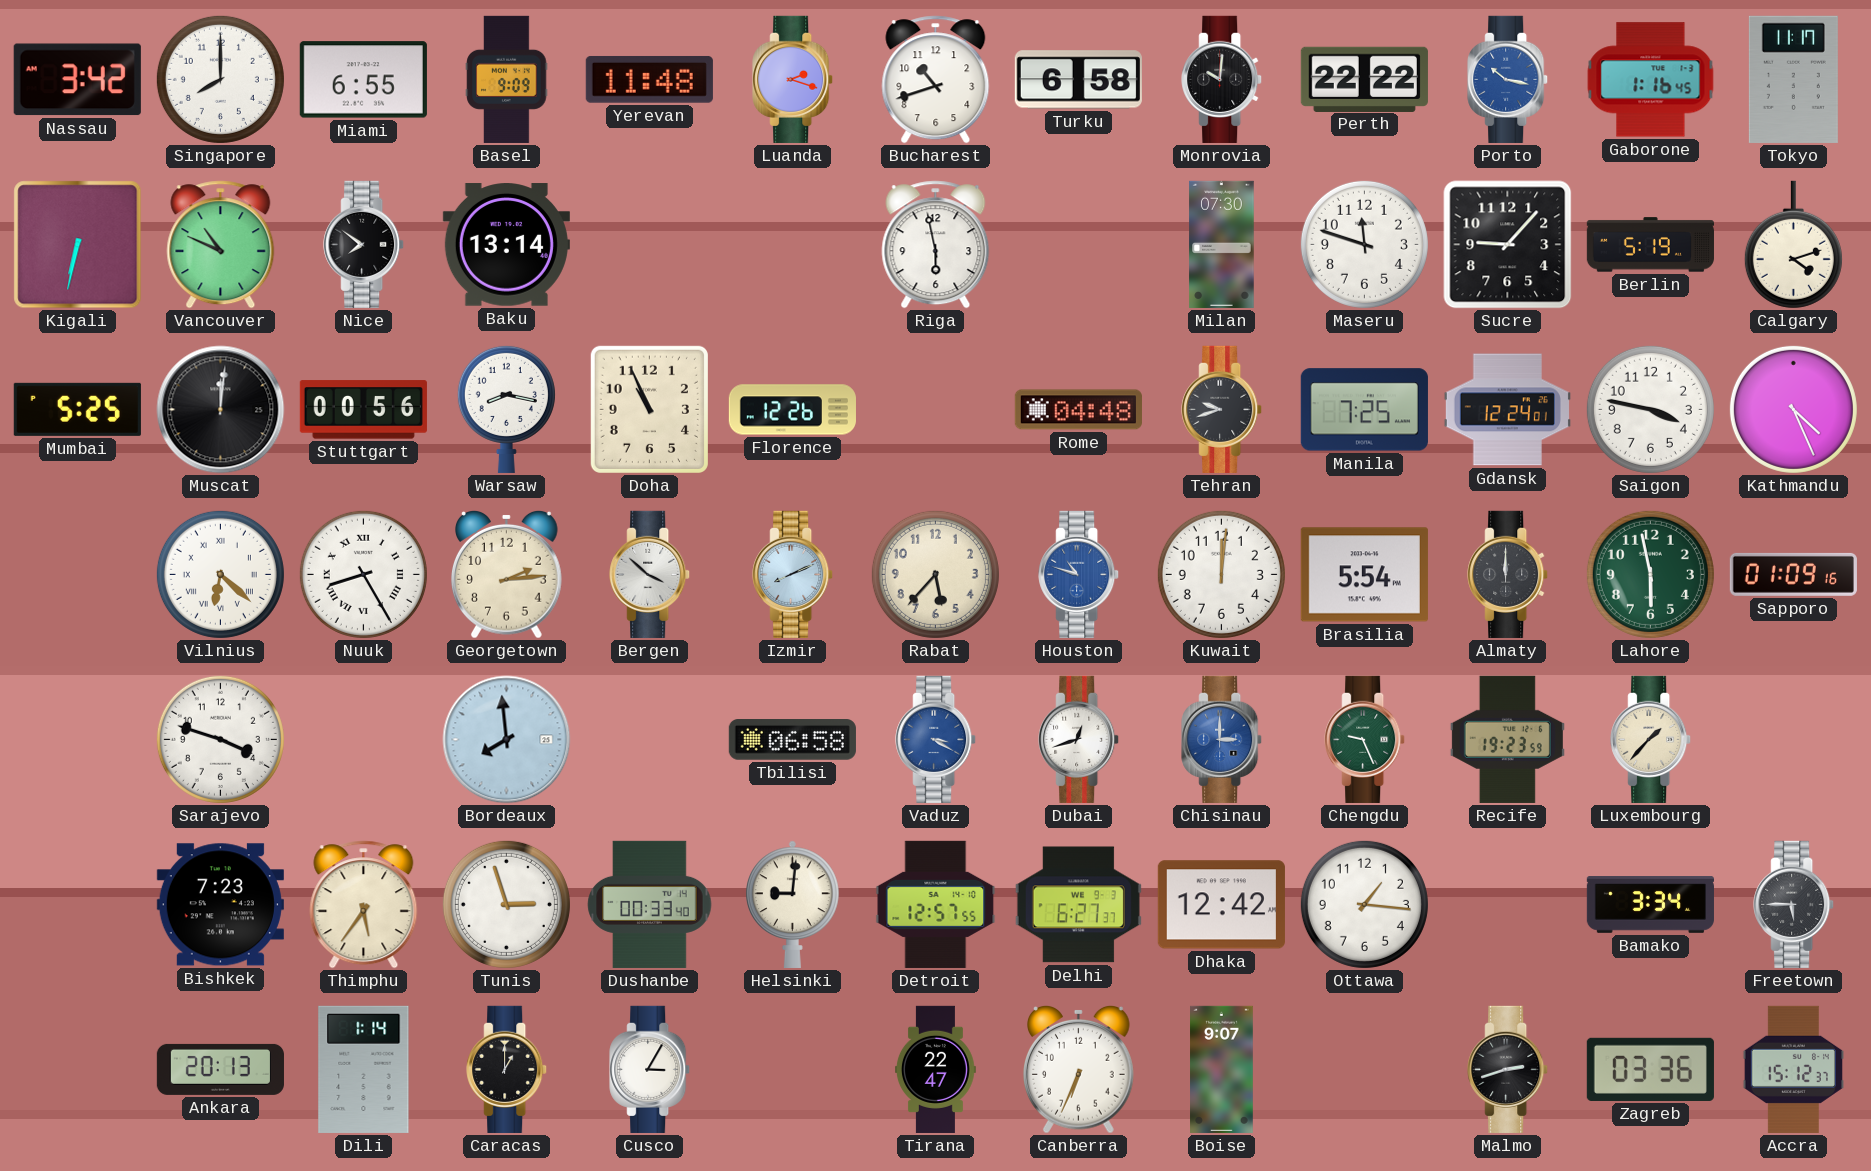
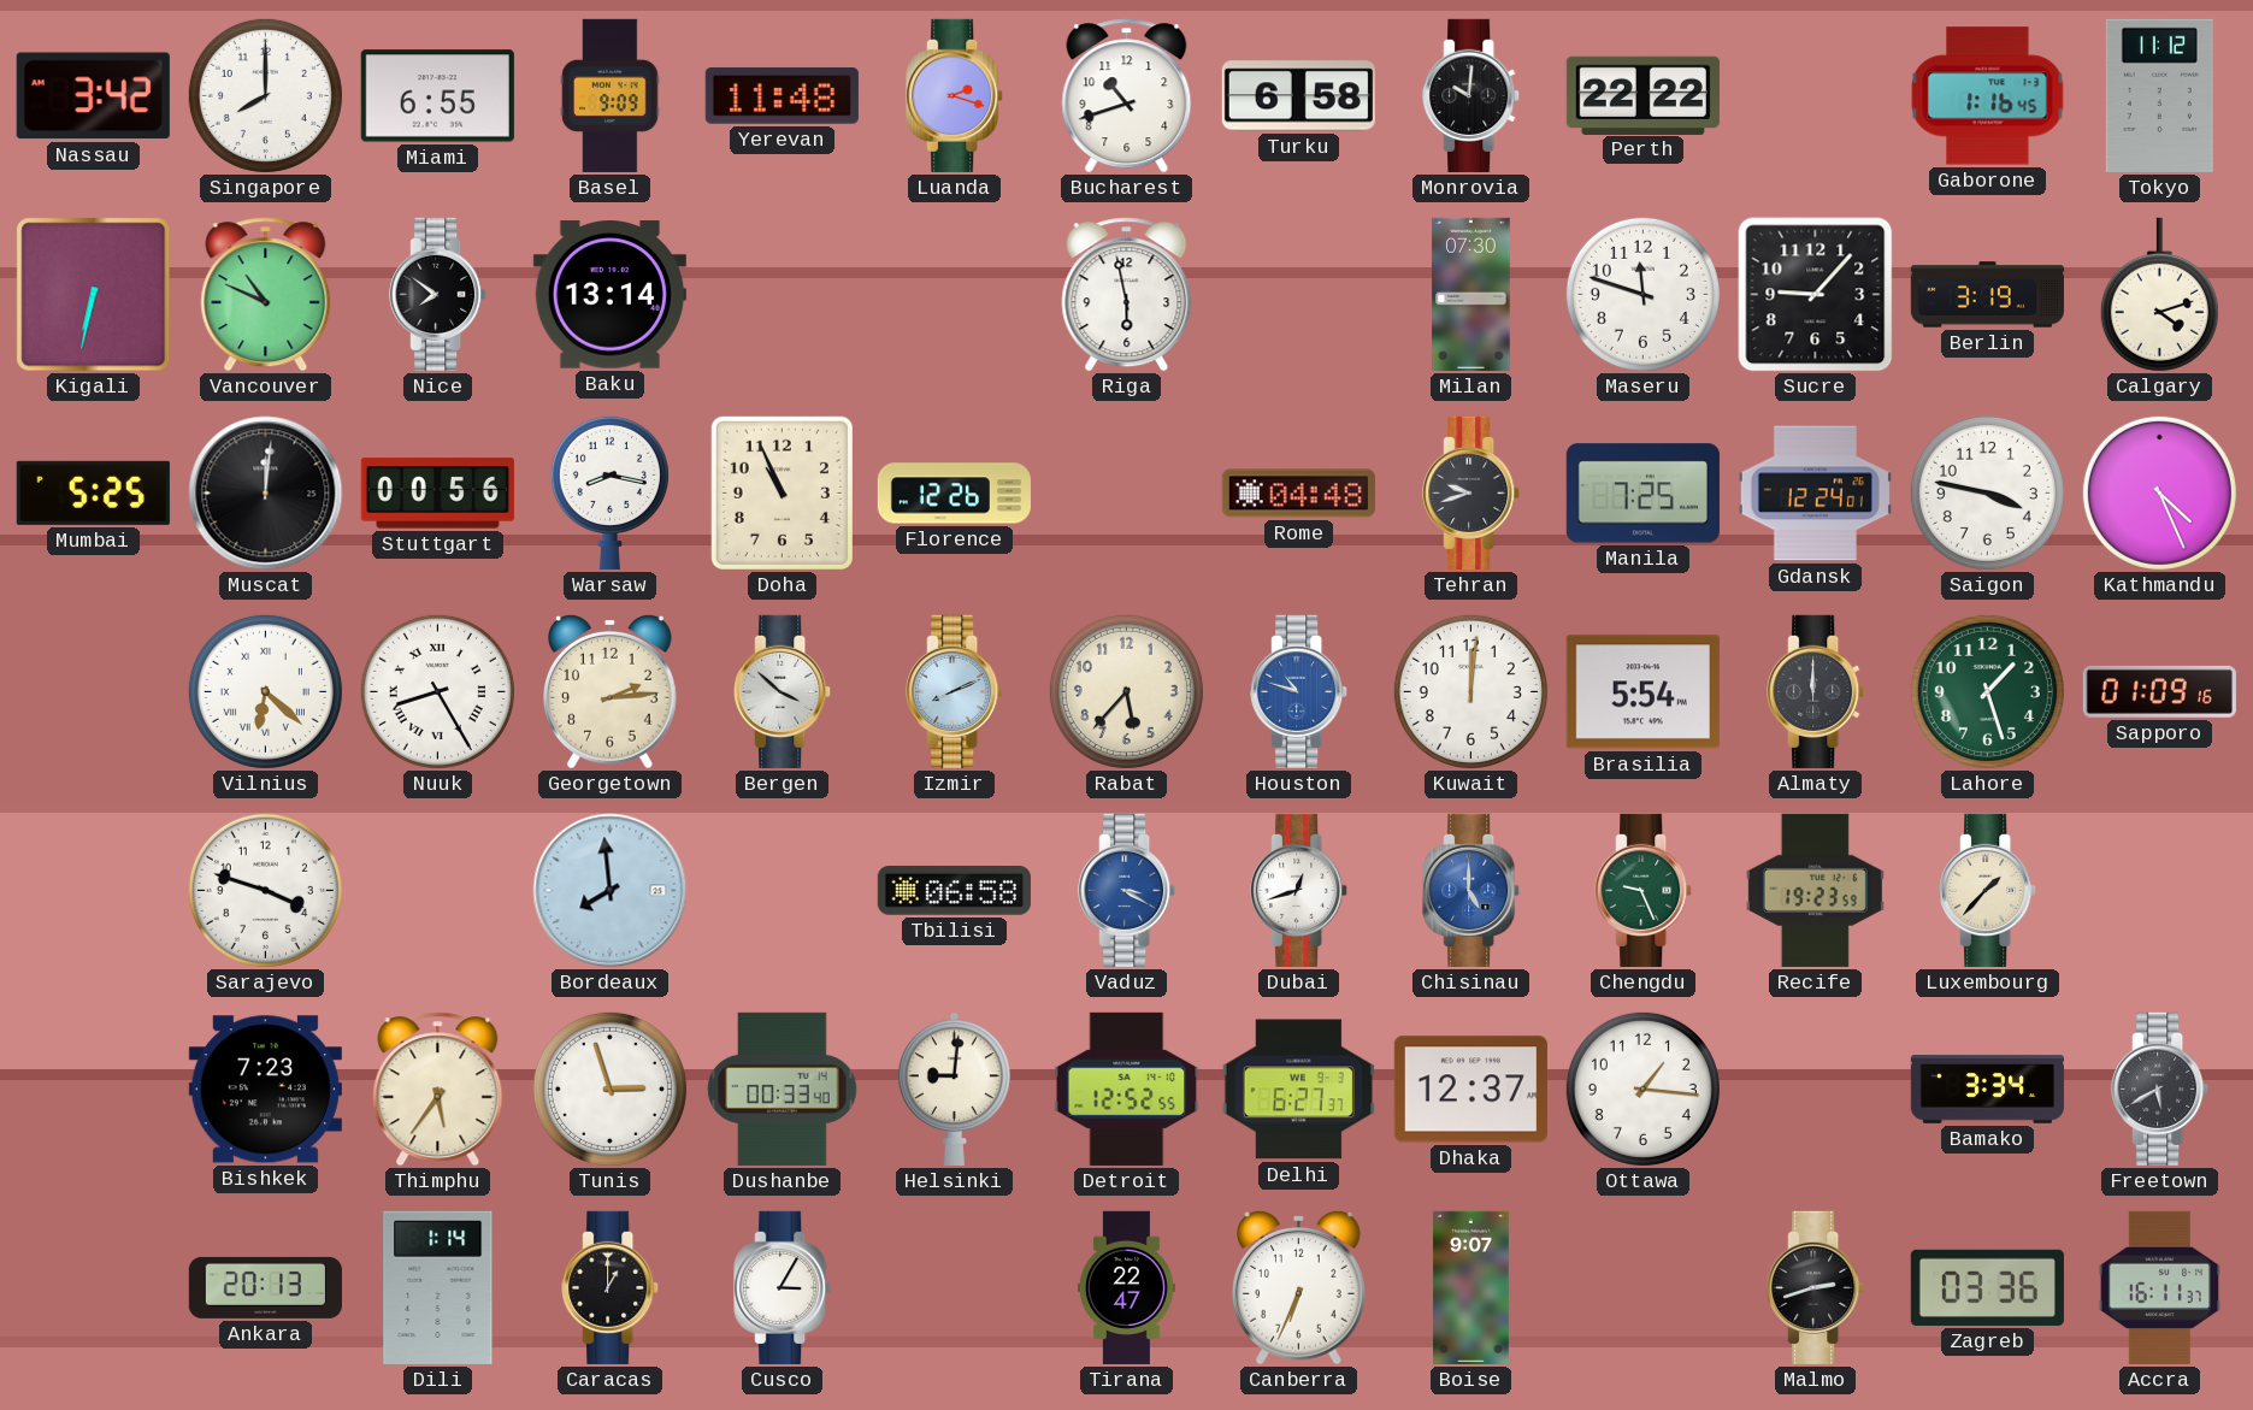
Porto: 10:17 -> none (1508, 79)
Tokyo: 11:17 -> 11:12 (2159, 95)
Berlin: 5:19 -> 3:19 (1987, 295)
Lahore: 5:58 -> 1:27 (1987, 691)
Chisinau: 3:00 -> 5:00 (1471, 890)
Detroit: 12:57 -> 12:52 (1127, 1089)
Dhaka: 12:42 -> 12:37 (1470, 1090)
Freetown: 5:45 -> 5:40 (2160, 1089)
Accra: 15:12 -> 16:11 (2159, 1287)
